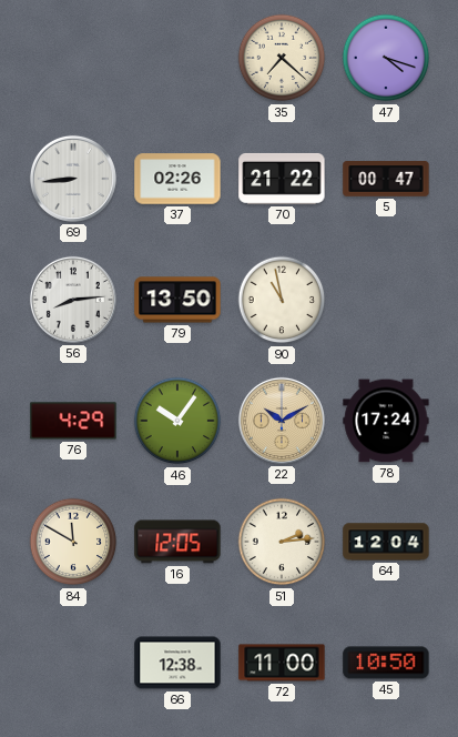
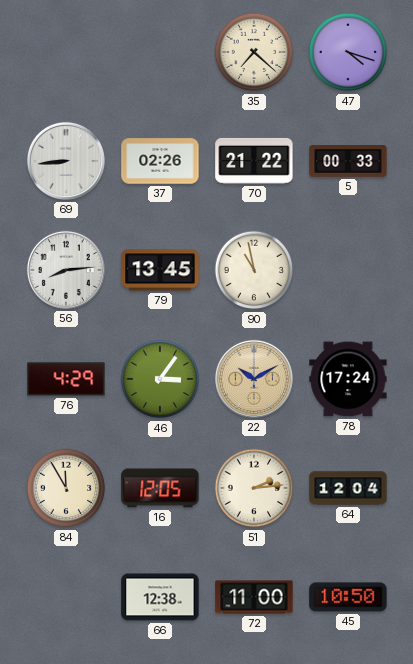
5: 00:47 -> 00:33 (348, 161)
79: 13:50 -> 13:45 (160, 270)
46: 10:06 -> 3:06 (160, 379)
84: 11:50 -> 11:55 (66, 488)
